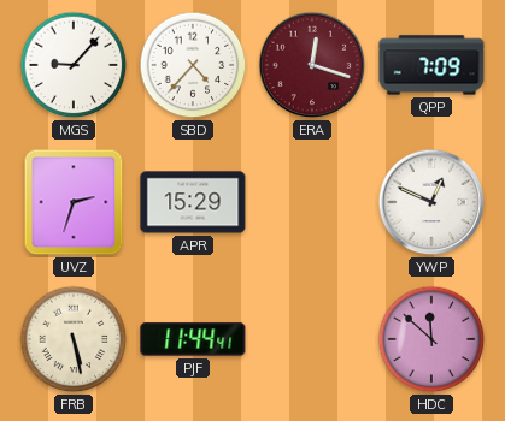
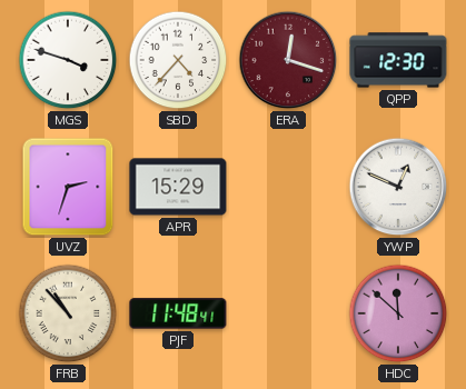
MGS: 9:07 -> 3:48 (68, 60)
QPP: 7:09 -> 12:30 (398, 60)
FRB: 5:28 -> 10:53 (68, 313)
PJF: 11:44 -> 11:48 (178, 313)
